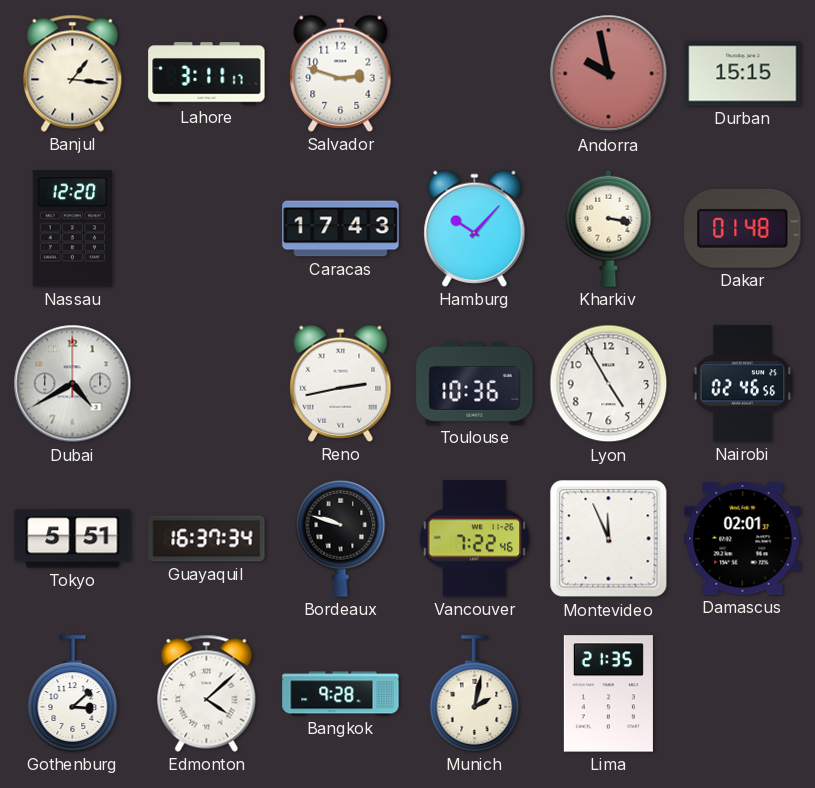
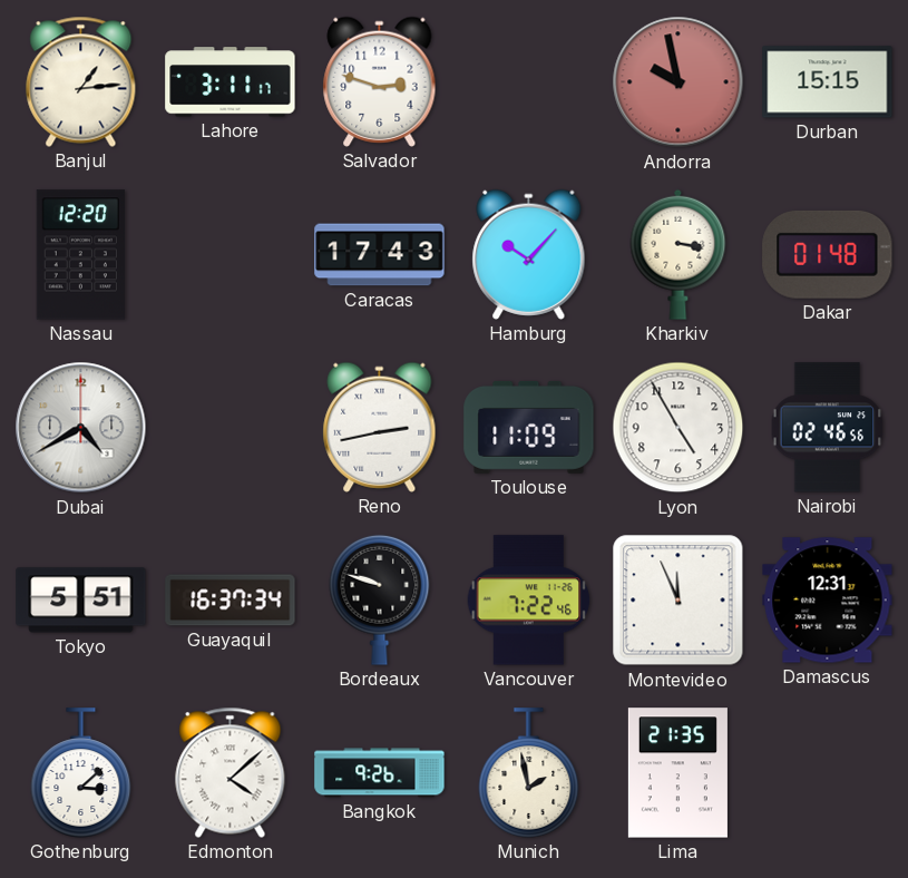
Banjul: 1:16 -> 1:14 (81, 81)
Toulouse: 10:36 -> 11:09 (529, 427)
Damascus: 02:01 -> 12:31 (828, 601)
Bangkok: 9:28 -> 9:26 (380, 773)
Munich: 2:02 -> 1:58 (529, 773)
